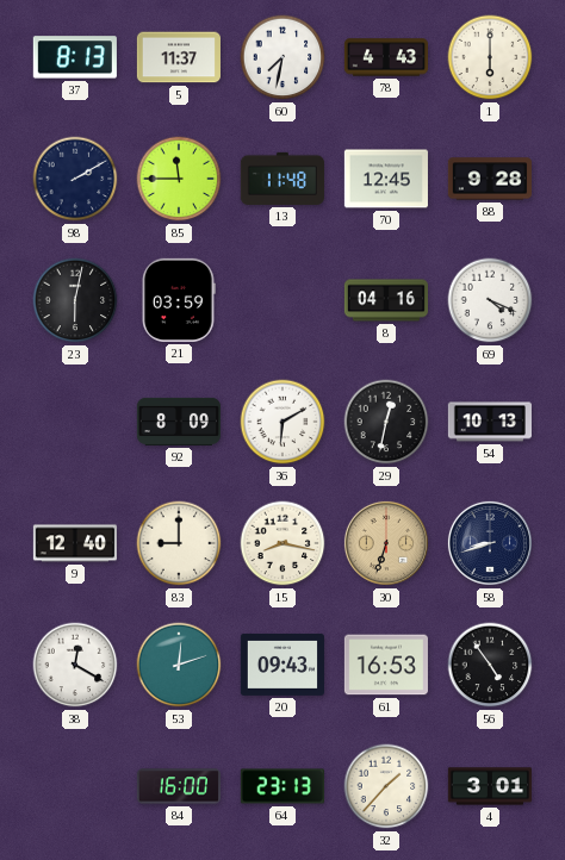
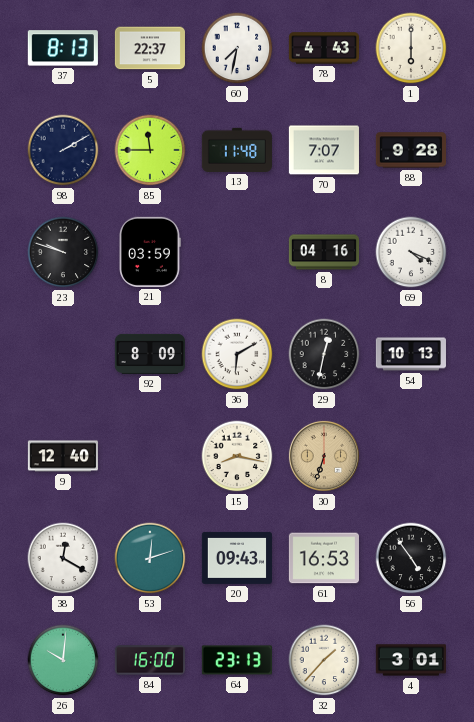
5: 11:37 -> 22:37 (150, 48)
70: 12:45 -> 7:07 (324, 150)
23: 6:02 -> 9:48 (63, 252)
83: 9:00 -> none (179, 543)
58: 8:42 -> none (490, 543)
26: none -> 10:01 (63, 660)
